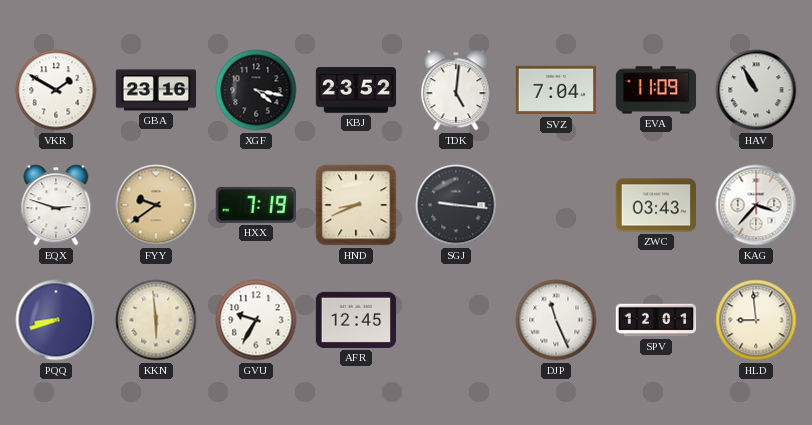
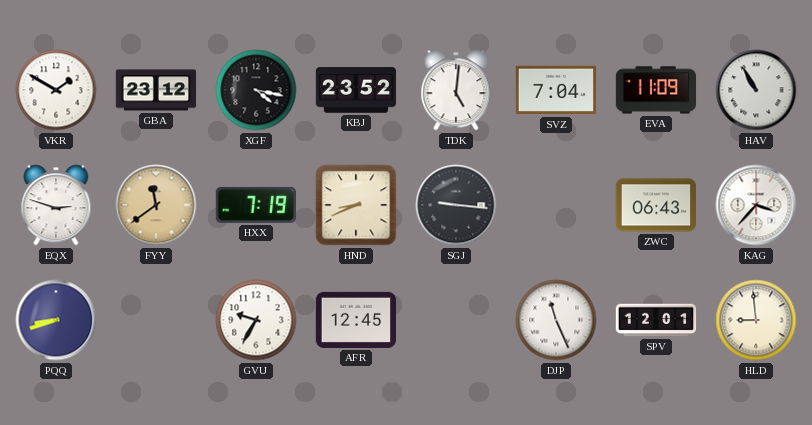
GBA: 23:16 -> 23:12 (156, 90)
FYY: 9:39 -> 11:39 (156, 205)
ZWC: 03:43 -> 06:43 (655, 205)
KKN: 5:59 -> none (156, 320)
